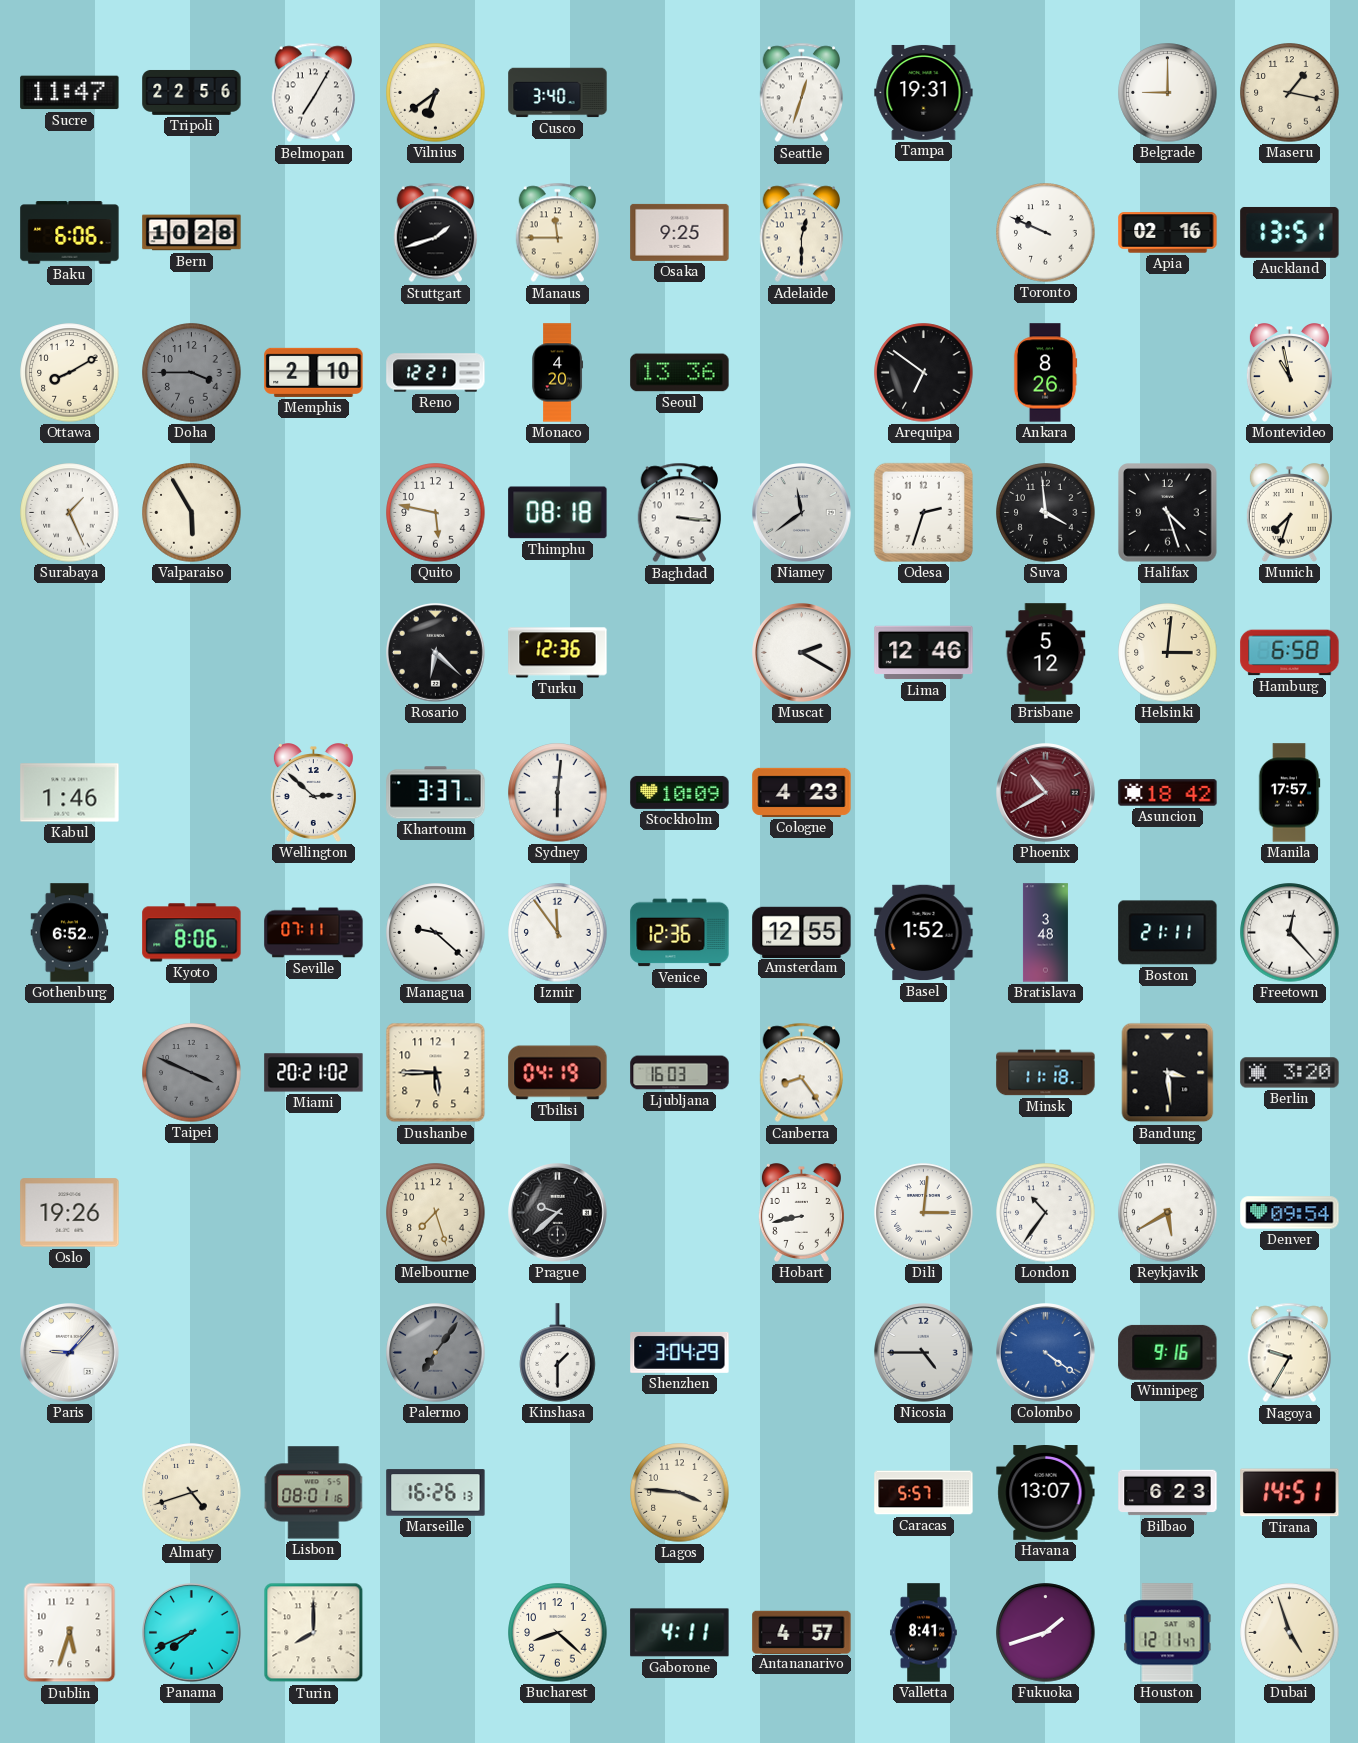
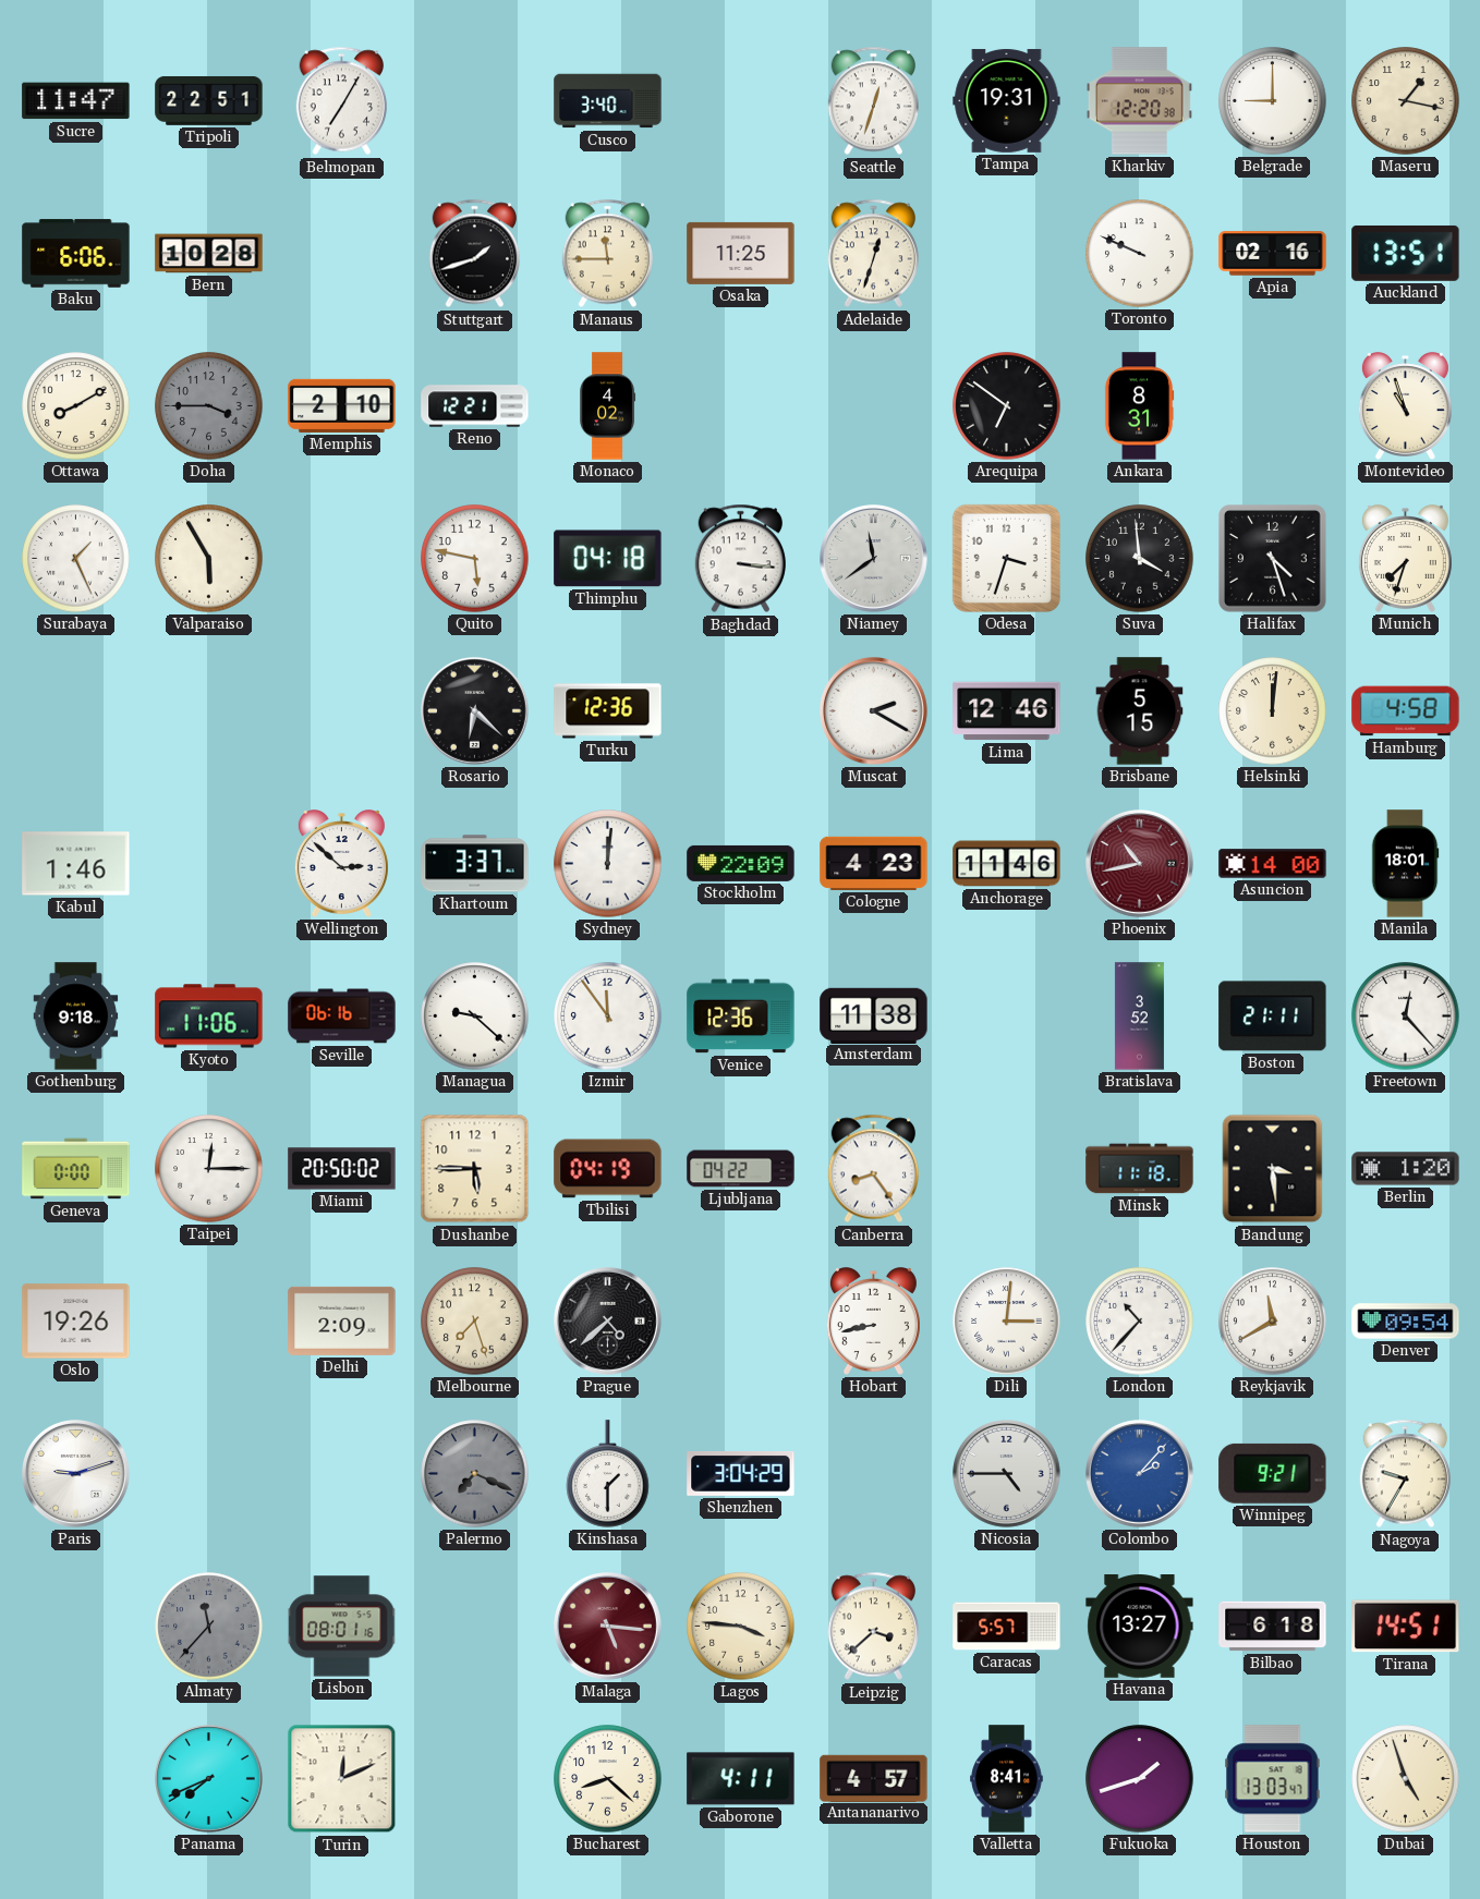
Tripoli: 22:56 -> 22:51 (209, 100)
Vilnius: 6:39 -> none (436, 93)
Kharkiv: none -> 12:20 (1139, 101)
Osaka: 9:25 -> 11:25 (741, 253)
Adelaide: 12:30 -> 12:33 (873, 254)
Monaco: 4:20 -> 4:02 (608, 406)
Seoul: 13:36 -> none (680, 373)
Ankara: 8:26 -> 8:31 (1139, 406)
Montevideo: 10:58 -> 10:57 (1405, 406)
Thimphu: 08:18 -> 04:18 (608, 559)
Odesa: 2:33 -> 3:33 (1006, 558)
Brisbane: 5:12 -> 5:15 (1140, 711)
Helsinki: 3:01 -> 12:01 (1273, 711)
Hamburg: 6:58 -> 4:58 (1406, 711)
Sydney: 6:01 -> 12:01 (608, 864)
Stockholm: 10:09 -> 22:09 (741, 863)
Anchorage: none -> 11:46 (1007, 864)
Phoenix: 10:40 -> 10:43 (1140, 864)
Asuncion: 18:42 -> 14:00 (1273, 864)
Manila: 17:57 -> 18:01 (1405, 864)
Gothenburg: 6:52 -> 9:18 (76, 1017)
Kyoto: 8:06 -> 11:06 (209, 1017)
Seville: 07:11 -> 06:16 (342, 1017)
Amsterdam: 12:55 -> 11:38 (874, 1015)
Basel: 1:52 -> none (924, 933)
Bratislava: 3:48 -> 3:52 (1139, 1017)
Geneva: none -> 0:00 (76, 1169)
Taipei: 3:49 -> 12:15 (209, 1169)
Taipei dial: grey -> white (209, 1169)
Miami: 20:21 -> 20:50 (342, 1169)
Ljubljana: 16:03 -> 04:22 (741, 1169)
Berlin: 3:20 -> 1:20 (1406, 1169)
Delhi: none -> 2:09 (342, 1320)
Prague: 9:38 -> 4:38 (608, 1322)
London: 10:36 -> 10:37 (1140, 1322)
Reykjavik: 5:40 -> 11:40 (1273, 1322)
Paris: 9:07 -> 9:12 (76, 1474)
Palermo: 7:06 -> 7:19 (475, 1474)
Colombo: 4:21 -> 2:07 (1140, 1474)
Winnipeg: 9:16 -> 9:21 (1273, 1473)
Almaty: 4:42 -> 11:37 (209, 1627)
Almaty dial: cream -> grey (209, 1627)
Marseille: 16:26 -> none (436, 1493)
Malaga: none -> 5:16 (608, 1627)
Leipzig: none -> 3:38 (873, 1627)
Havana: 13:07 -> 13:27 (1140, 1627)
Bilbao: 6:23 -> 6:18 (1273, 1627)
Dublin: 5:33 -> none (70, 1633)
Turin: 8:00 -> 12:11 (342, 1779)
Houston: 12:11 -> 13:03 (1273, 1779)
